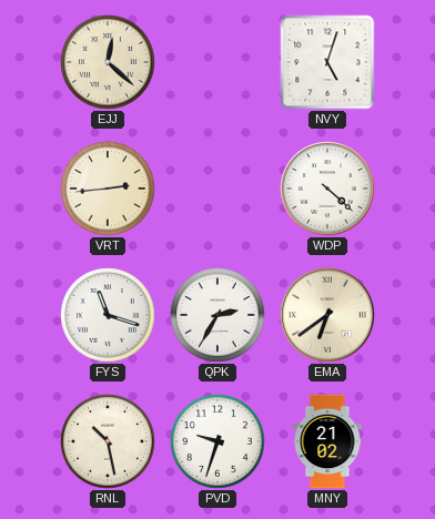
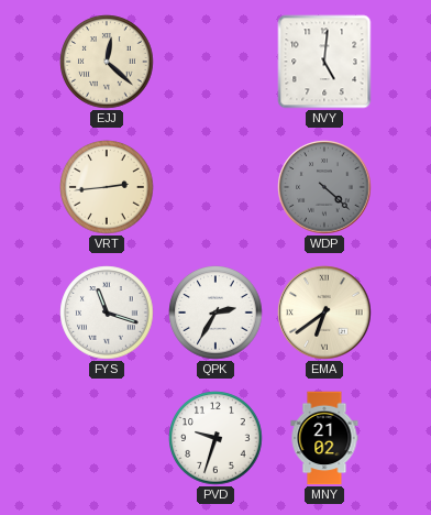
NVY: 5:03 -> 5:01 (324, 62)
WDP dial: white -> grey (324, 187)
RNL: 10:28 -> none (108, 441)
